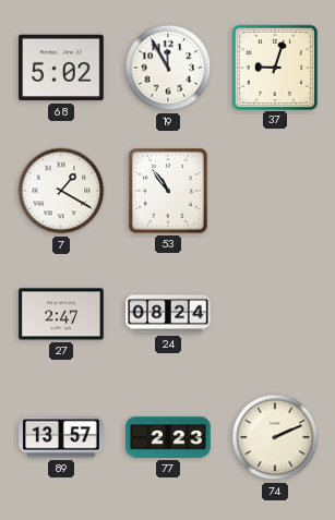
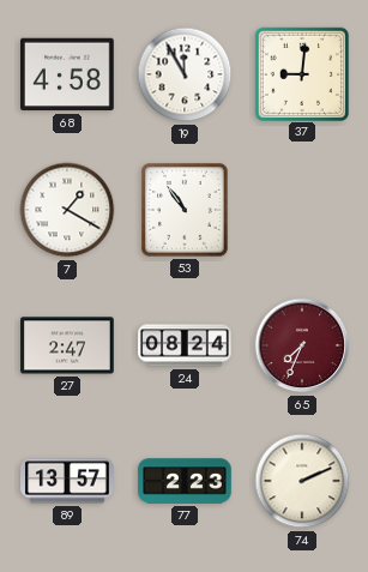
68: 5:02 -> 4:58 (67, 74)
37: 9:03 -> 9:01 (301, 73)
65: none -> 7:34 (302, 345)
